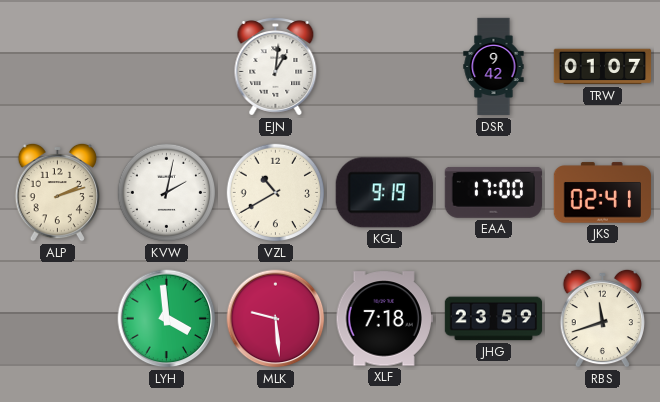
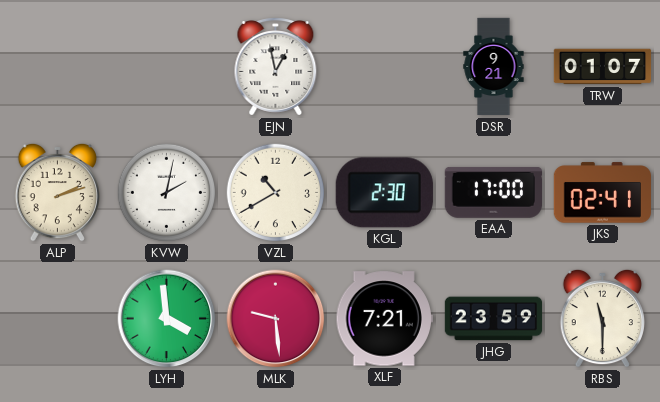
EJN: 1:01 -> 12:58 (276, 67)
DSR: 9:42 -> 9:21 (494, 67)
KGL: 9:19 -> 2:30 (384, 193)
XLF: 7:18 -> 7:21 (384, 319)
RBS: 11:42 -> 11:30 (602, 318)
